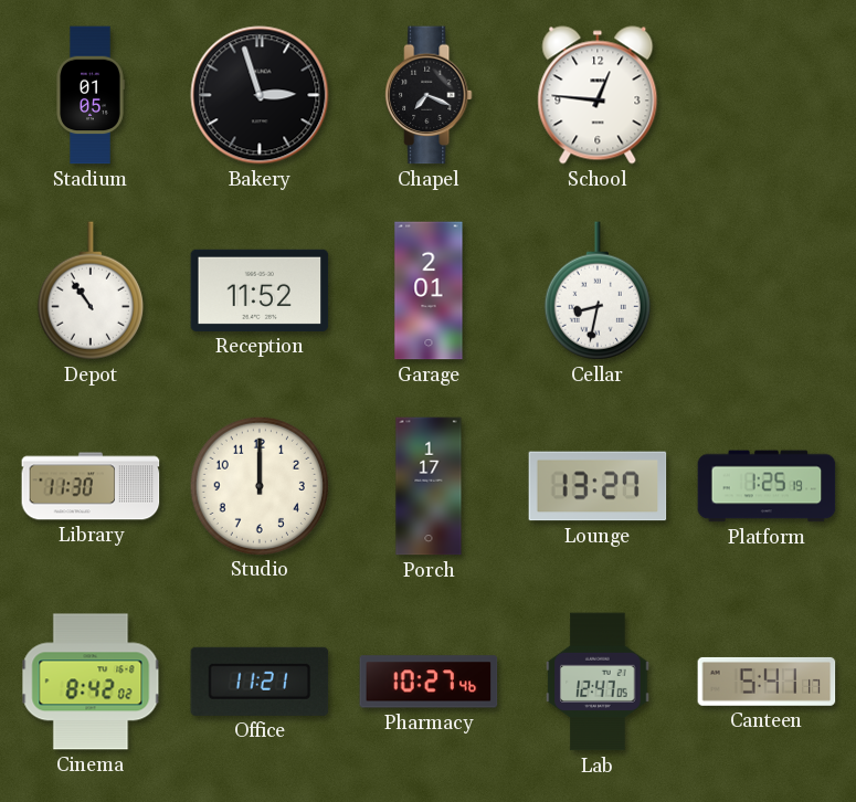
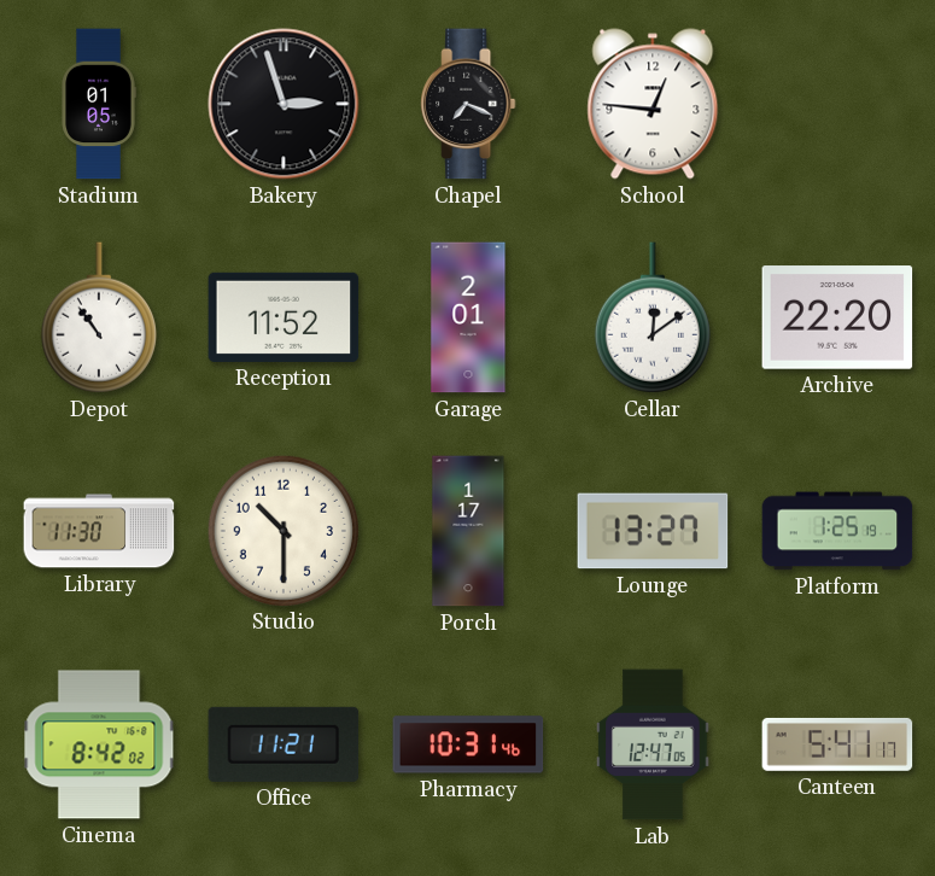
Cellar: 8:32 -> 12:09 (653, 317)
Archive: none -> 22:20 (837, 317)
Studio: 12:00 -> 10:30 (282, 530)
Pharmacy: 10:27 -> 10:31 (468, 744)
